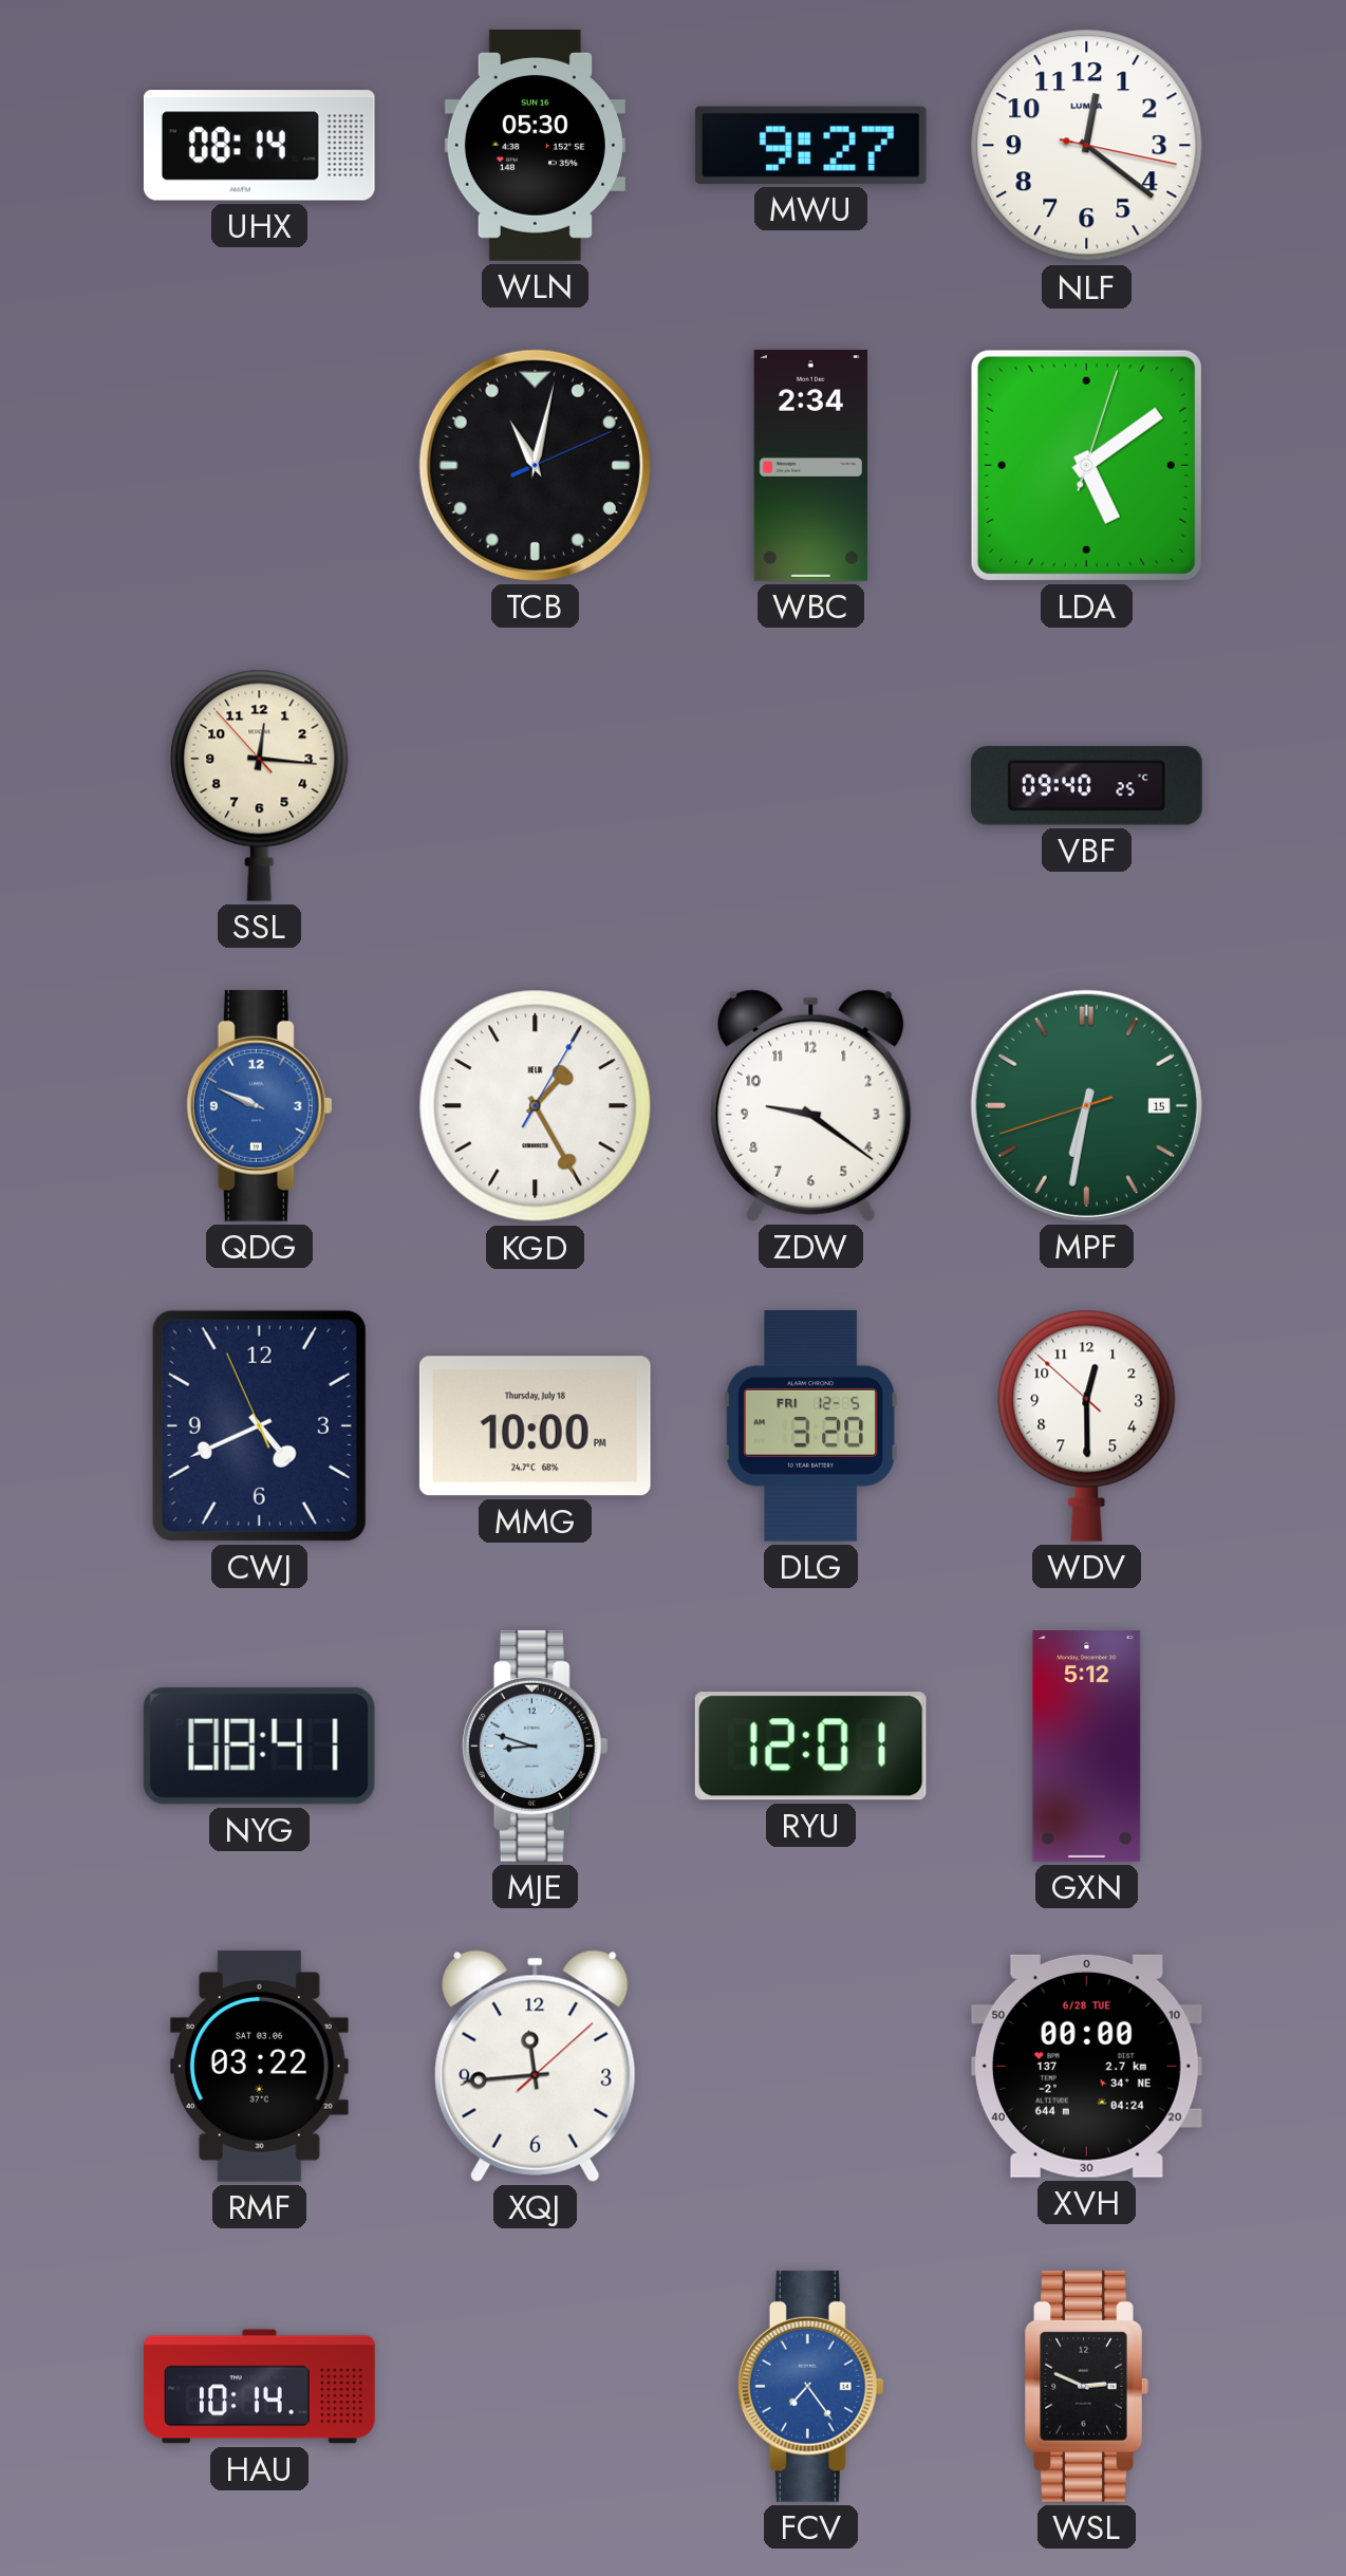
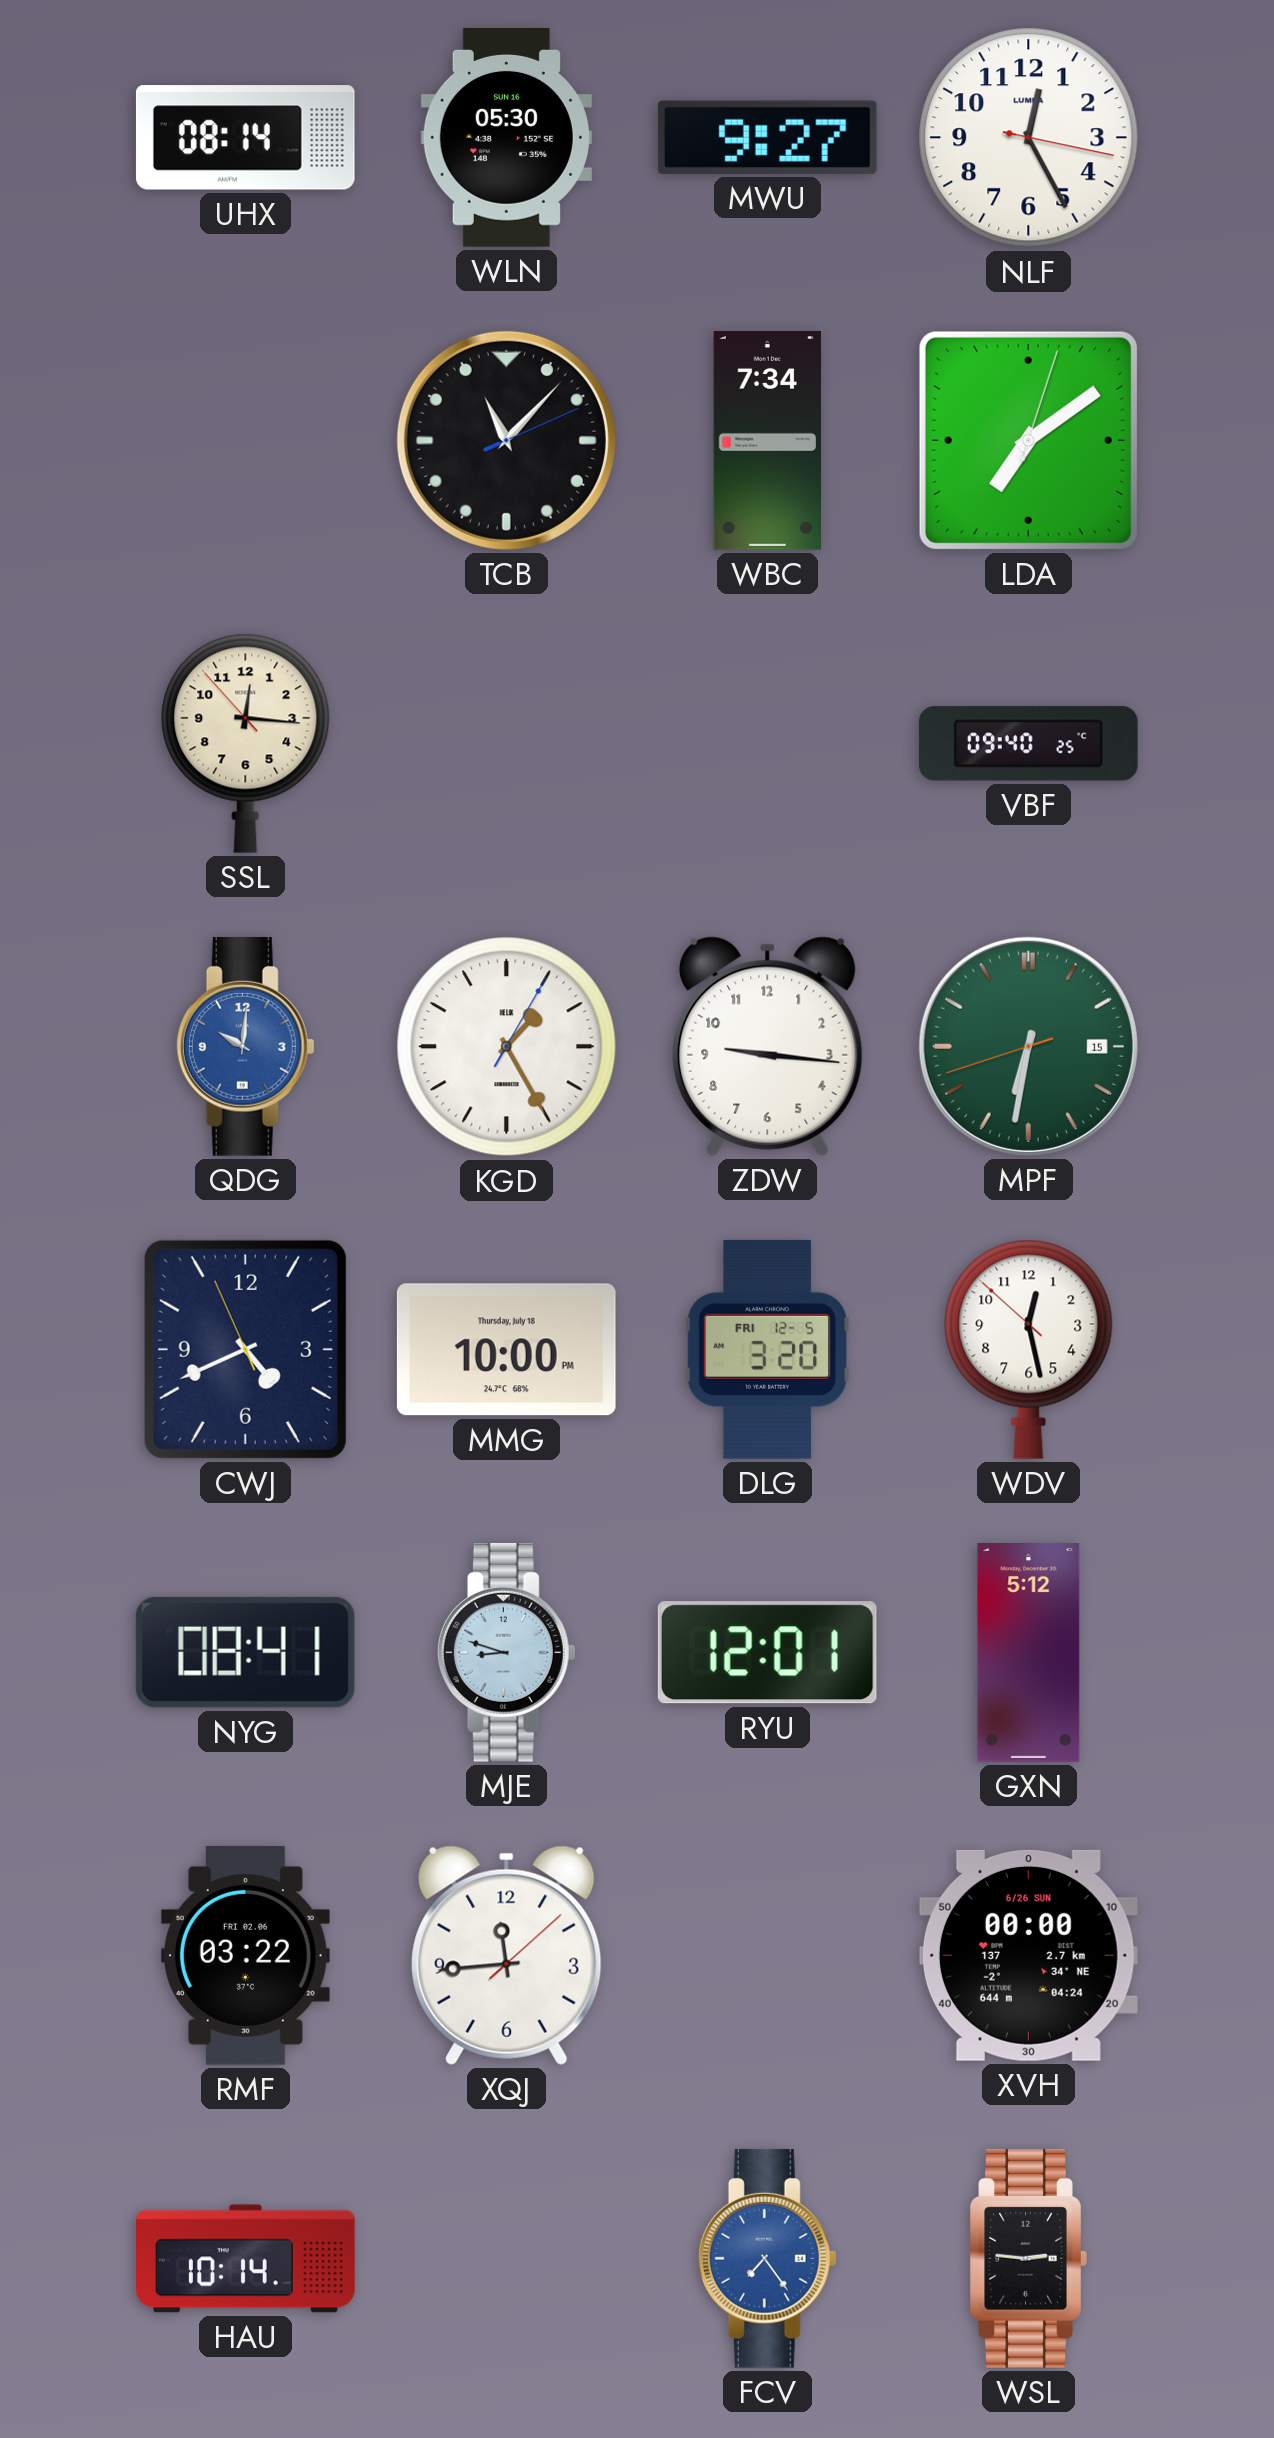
NLF: 12:21 -> 12:25 (1029, 138)
TCB: 11:02 -> 11:07 (506, 440)
WBC: 2:34 -> 7:34 (767, 441)
LDA: 5:09 -> 7:09 (1028, 440)
QDG: 9:49 -> 10:01 (245, 1046)
ZDW: 9:21 -> 9:16 (768, 1046)
WDV: 12:29 -> 12:27 (1029, 1349)
RMF date: SAT 03.06 -> FRI 02.06 (245, 1955)
XVH date: 6/28 TUE -> 6/26 SUN (1028, 1955)
WSL: 2:49 -> 2:46 (1028, 2258)
